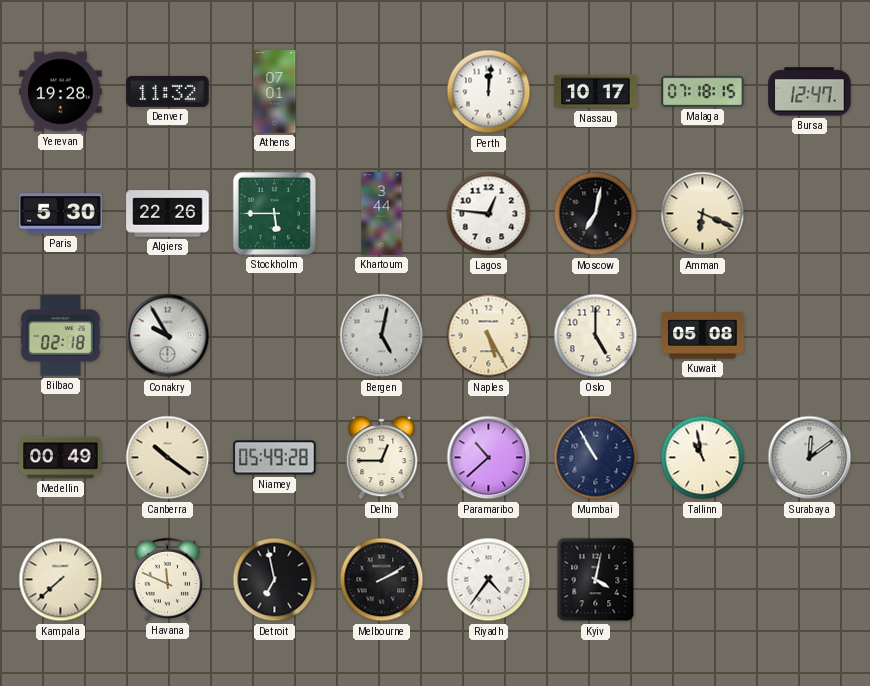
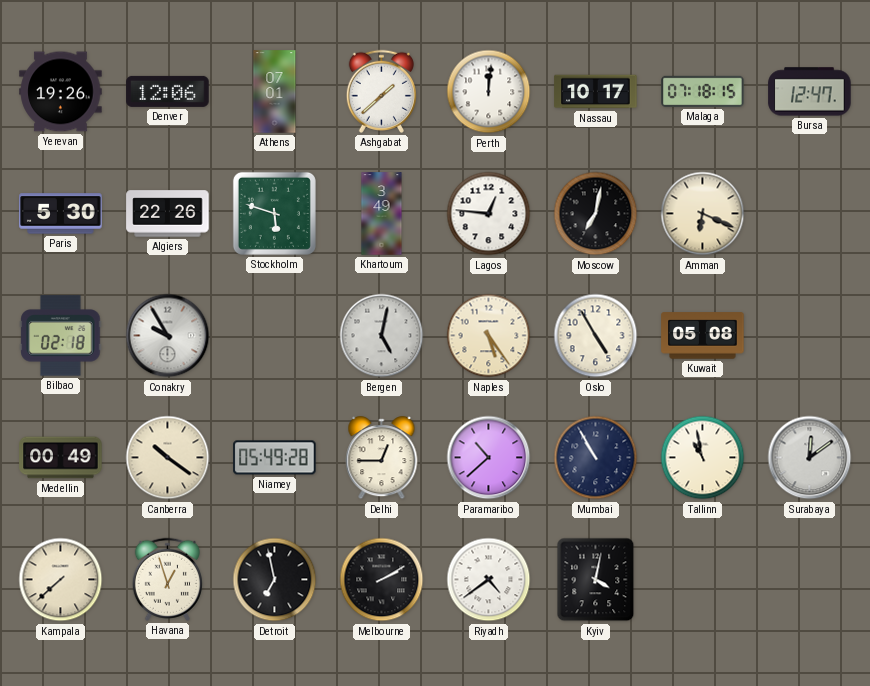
Yerevan: 19:28 -> 19:26 (61, 92)
Denver: 11:32 -> 12:06 (168, 91)
Ashgabat: none -> 1:38 (381, 91)
Stockholm: 5:45 -> 5:48 (274, 213)
Khartoum: 3:44 -> 3:49 (382, 214)
Naples: 5:25 -> 5:24 (489, 336)
Oslo: 5:00 -> 4:55 (596, 336)
Havana: 11:49 -> 12:57 (167, 579)
Riyadh: 4:36 -> 4:39 (489, 580)
